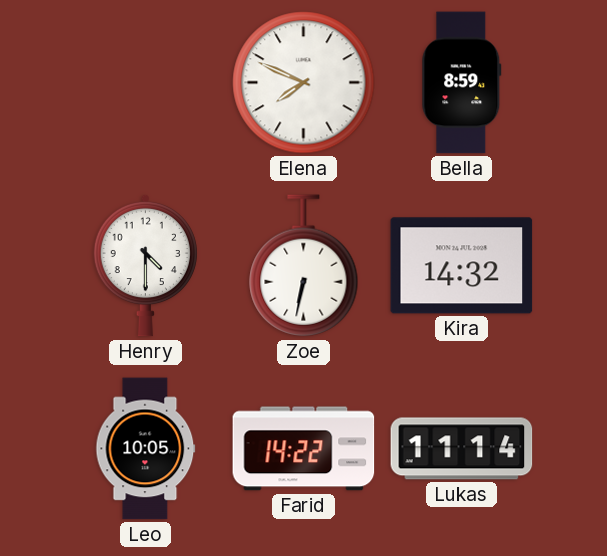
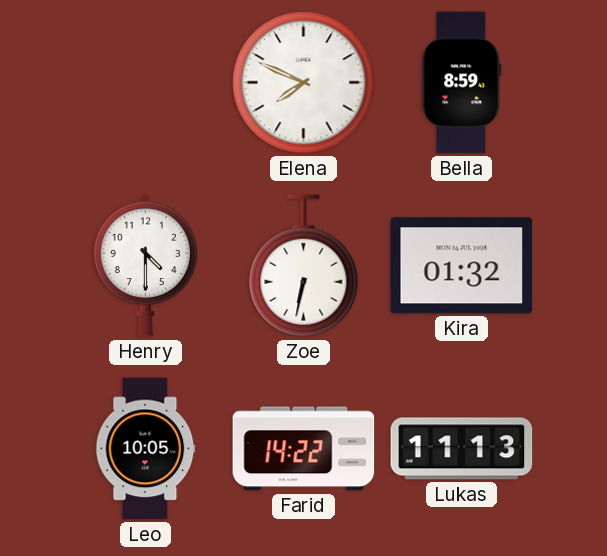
Kira: 14:32 -> 01:32 (462, 266)
Lukas: 11:14 -> 11:13 (462, 449)
